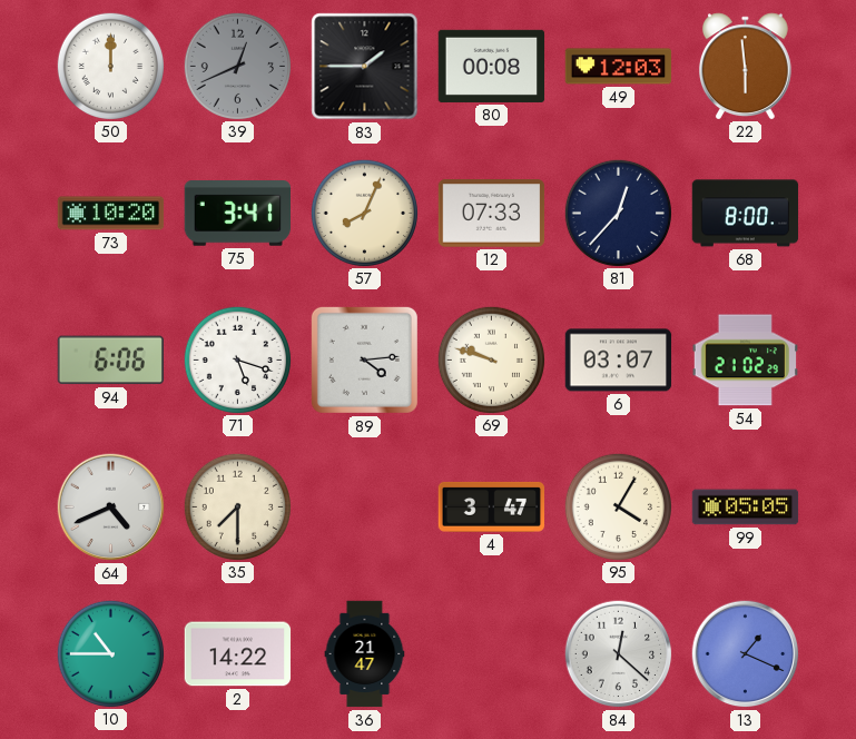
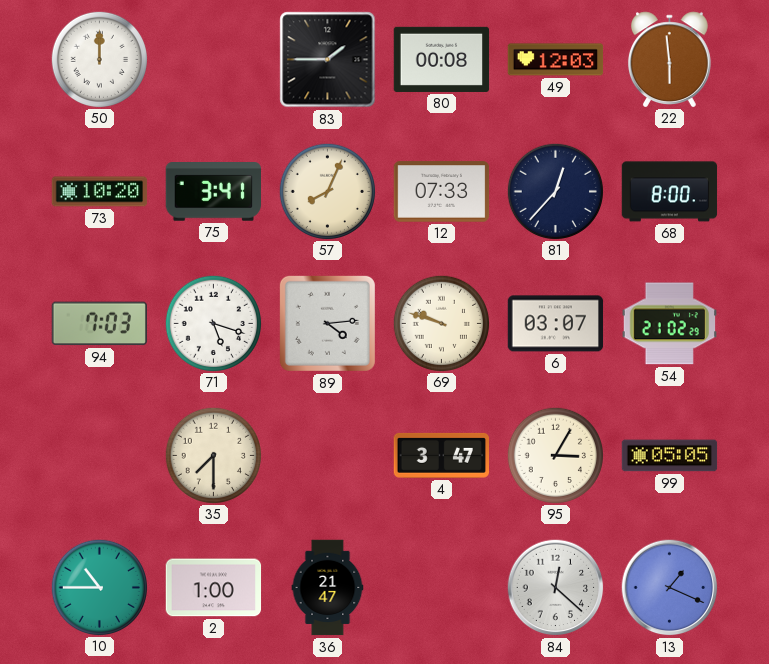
39: 12:41 -> none (237, 66)
94: 6:06 -> 7:03 (99, 324)
64: 4:41 -> none (111, 508)
95: 4:05 -> 3:05 (555, 455)
2: 14:22 -> 1:00 (214, 588)
